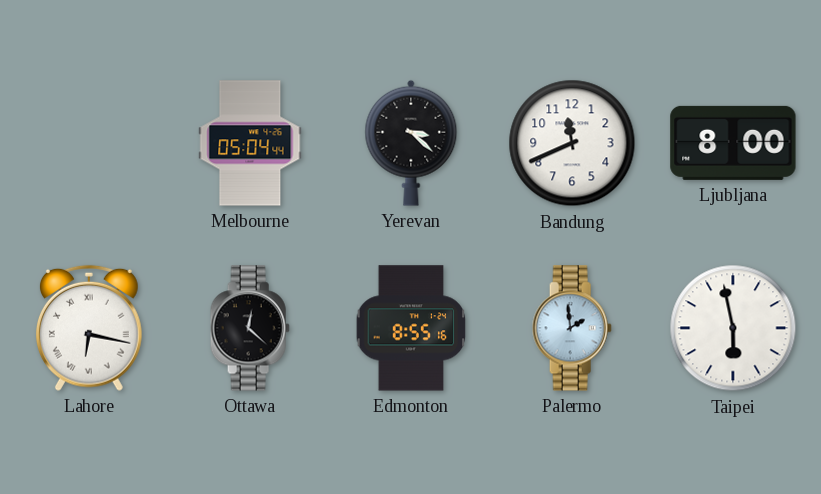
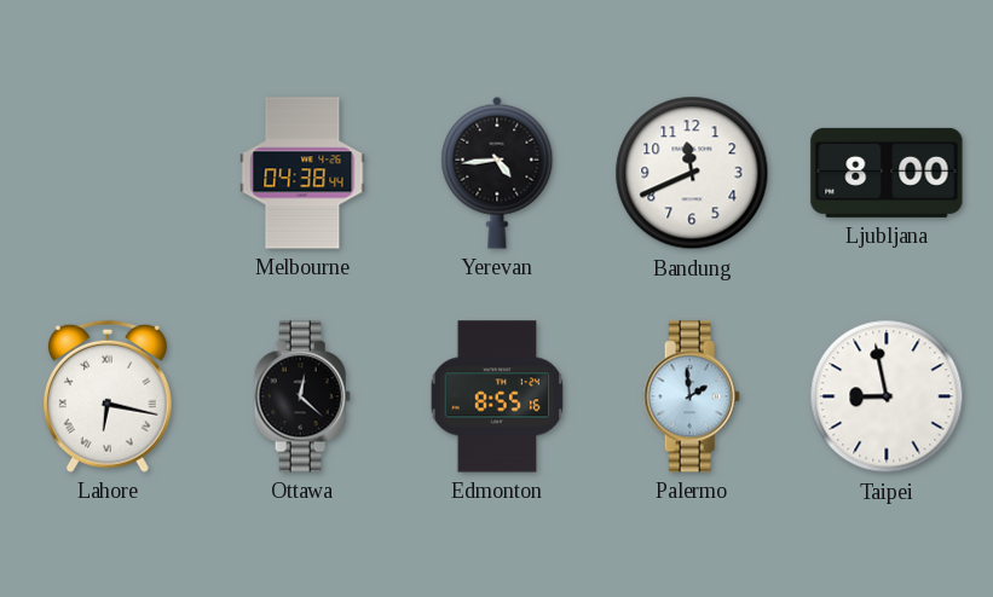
Melbourne: 05:04 -> 04:38 (302, 173)
Yerevan: 3:22 -> 4:44 (497, 173)
Taipei: 5:58 -> 8:58 (887, 396)
